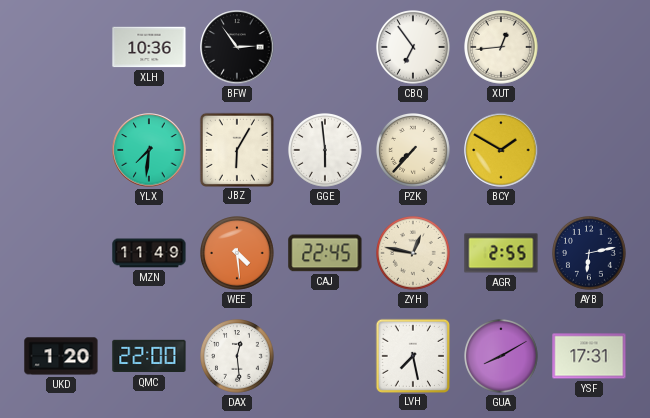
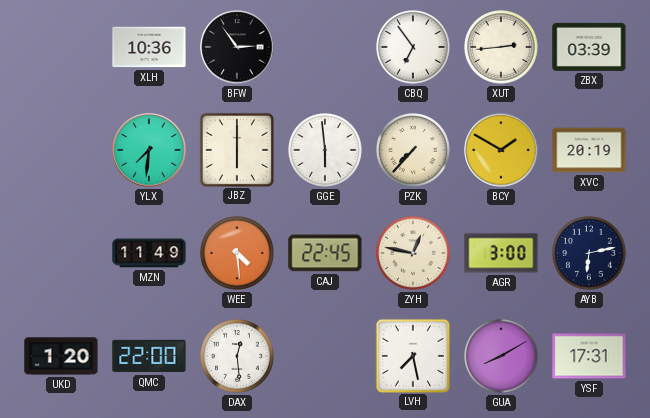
XUT: 12:44 -> 2:44 (502, 48)
ZBX: none -> 03:39 (589, 47)
JBZ: 6:05 -> 6:00 (236, 149)
XVC: none -> 20:19 (589, 150)
AGR: 2:55 -> 3:00 (501, 253)
